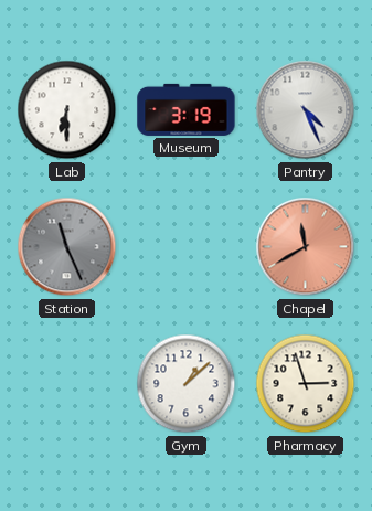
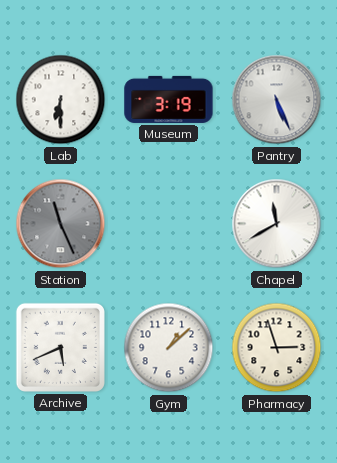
Pantry: 4:26 -> 5:26 (277, 100)
Chapel dial: salmon -> white (277, 224)
Archive: none -> 5:41 (60, 347)
